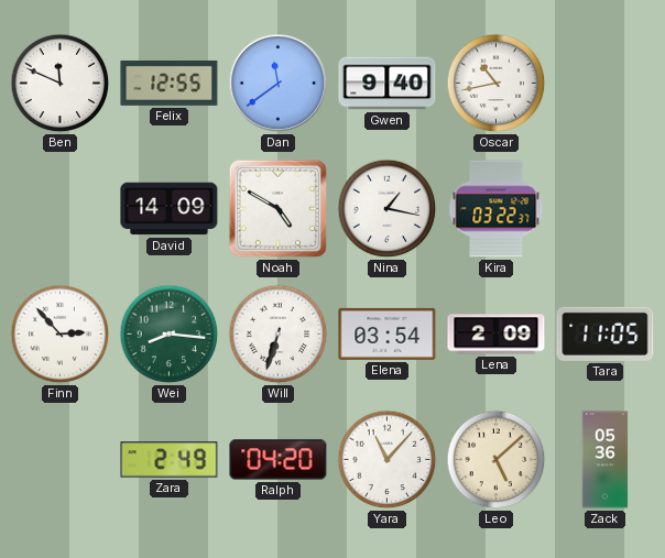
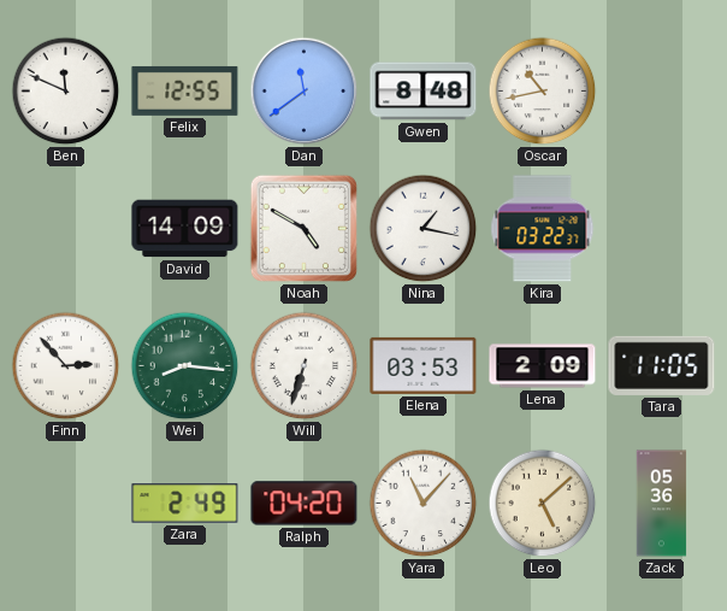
Gwen: 9:40 -> 8:48 (424, 92)
Elena: 03:54 -> 03:53 (424, 365)
